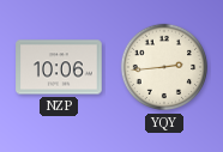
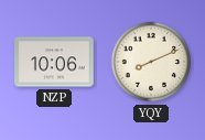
YQY: 2:44 -> 8:11 (151, 62)
